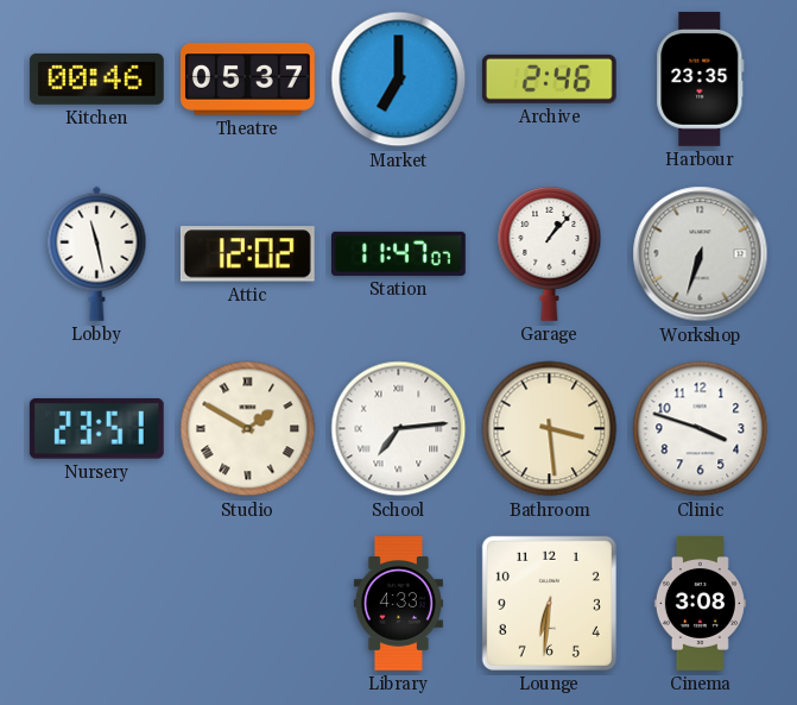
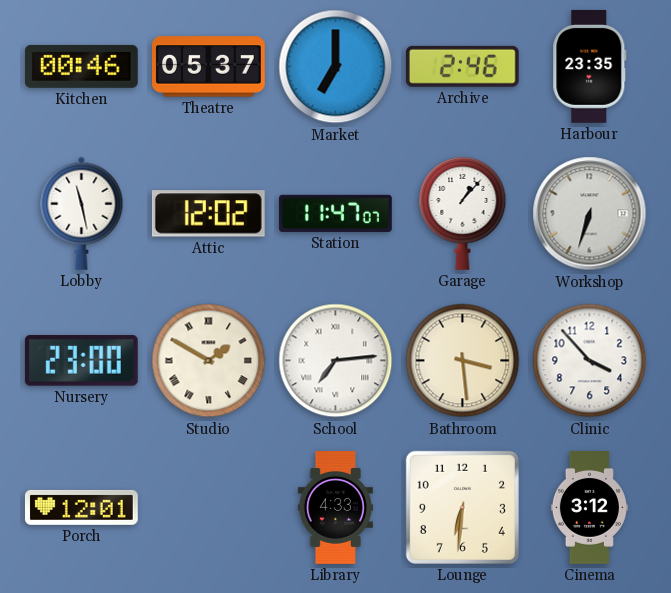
Nursery: 23:51 -> 23:00 (81, 361)
Clinic: 3:48 -> 3:53 (590, 361)
Porch: none -> 12:01 (82, 507)
Cinema: 3:08 -> 3:12 (589, 508)
